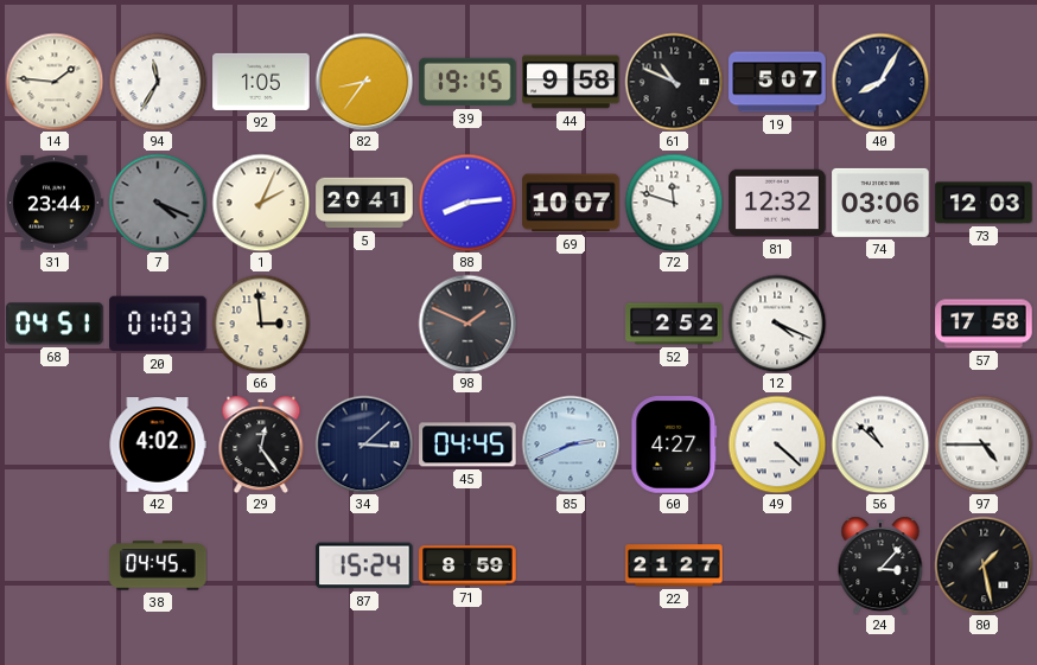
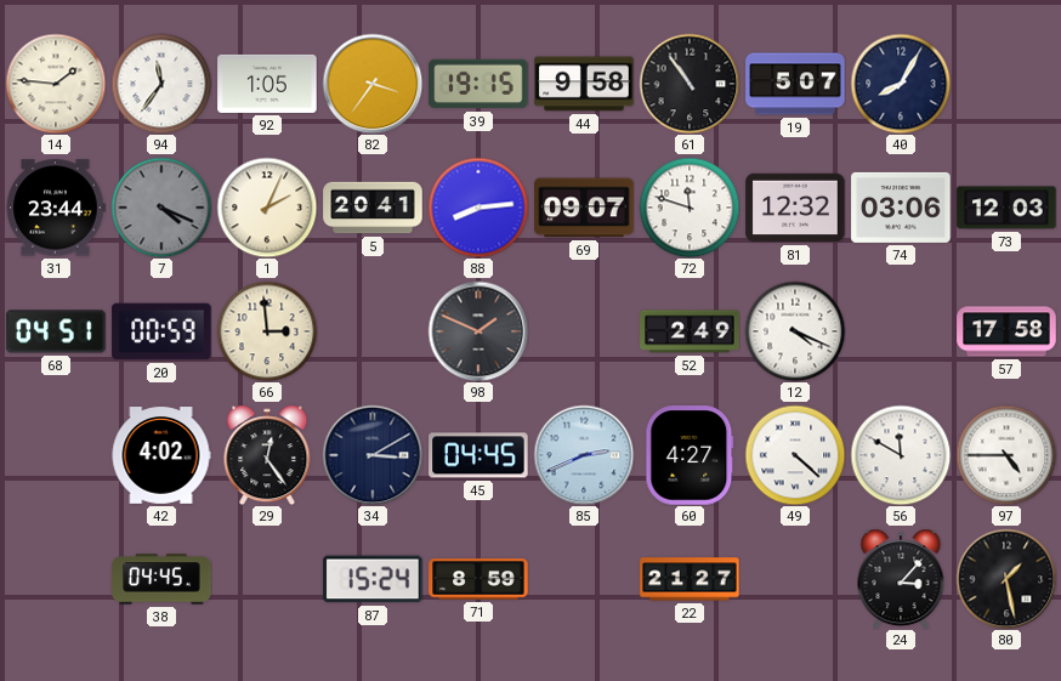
94: 11:35 -> 11:36 (161, 84)
82: 8:36 -> 3:36 (373, 84)
61: 10:49 -> 10:54 (690, 84)
69: 10:07 -> 09:07 (584, 208)
20: 01:03 -> 00:59 (161, 331)
52: 2:52 -> 2:49 (690, 331)
34: 3:08 -> 3:10 (373, 455)
56: 10:52 -> 11:50 (901, 455)
